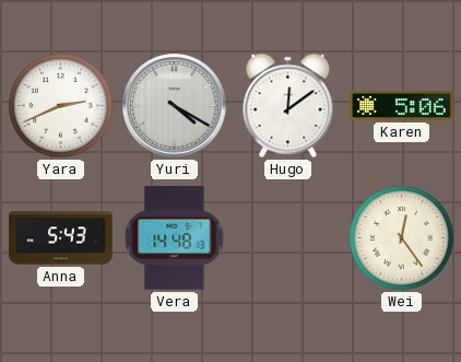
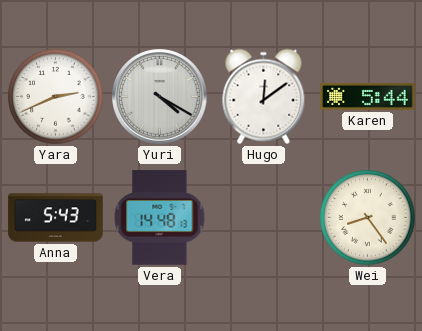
Karen: 5:06 -> 5:44 (368, 96)
Wei: 12:24 -> 8:24 (368, 218)
